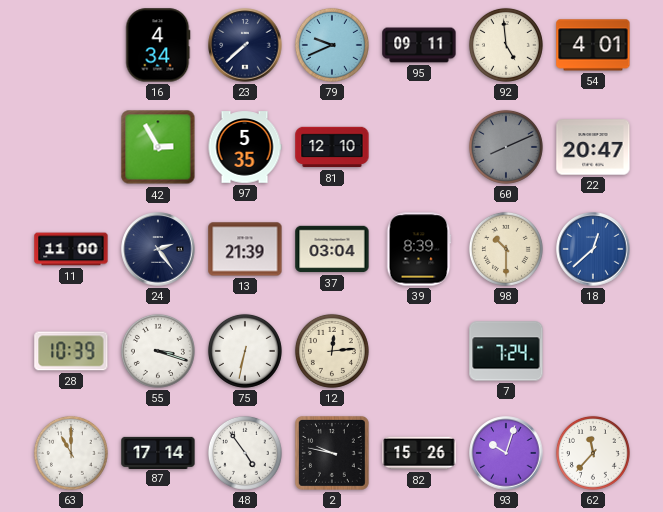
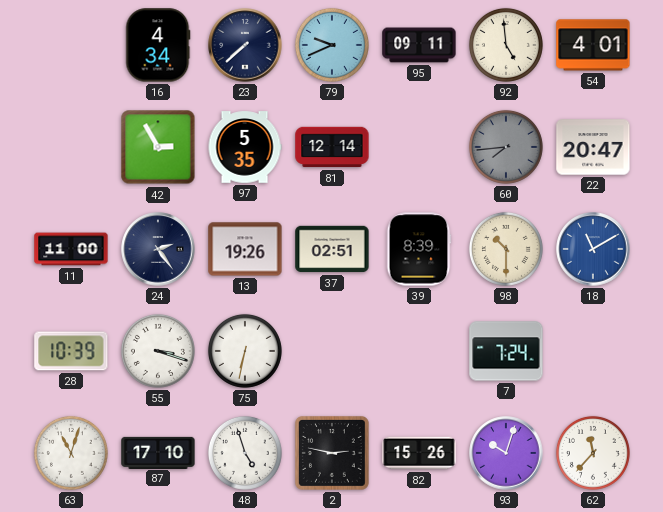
81: 12:10 -> 12:14 (332, 147)
60: 8:11 -> 7:44 (506, 147)
13: 21:39 -> 19:26 (245, 249)
37: 03:04 -> 02:51 (332, 249)
18: 12:38 -> 11:10 (593, 249)
12: 12:14 -> none (332, 351)
63: 11:00 -> 11:03 (71, 453)
87: 17:14 -> 17:10 (158, 452)
48: 4:54 -> 4:57 (245, 453)
2: 9:47 -> 2:47 (332, 453)
